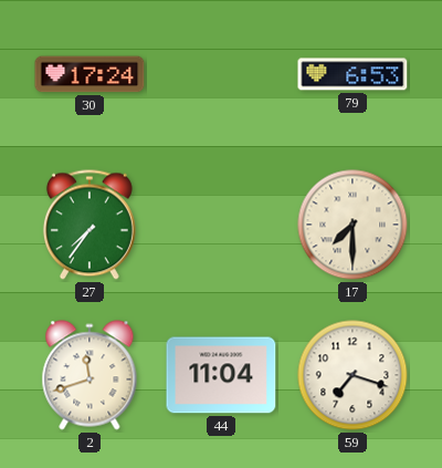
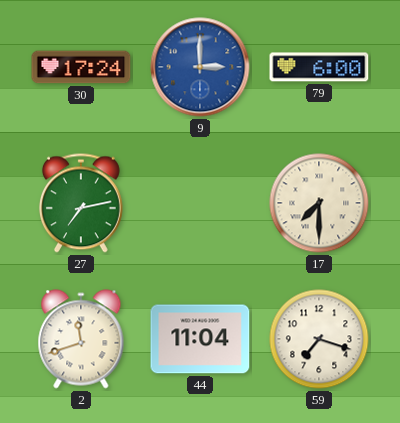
9: none -> 3:00 (200, 67)
79: 6:53 -> 6:00 (319, 67)
27: 7:36 -> 7:13 (81, 203)
